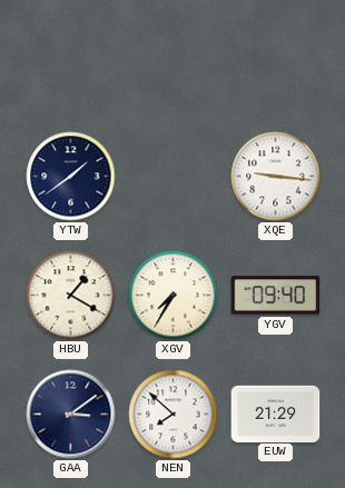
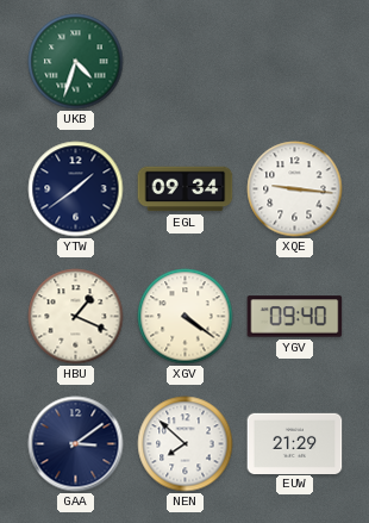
UKB: none -> 4:33 (76, 62)
EGL: none -> 09:34 (186, 189)
HBU: 1:20 -> 1:19 (76, 317)
XGV: 7:35 -> 4:21 (186, 317)
